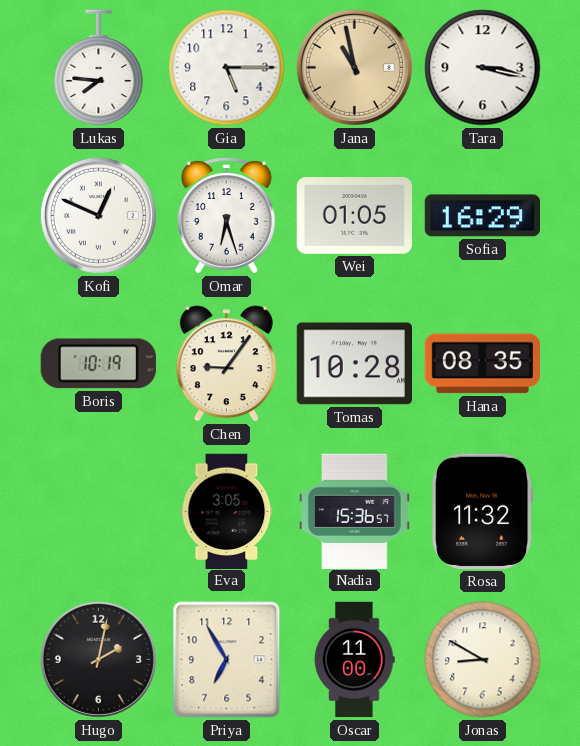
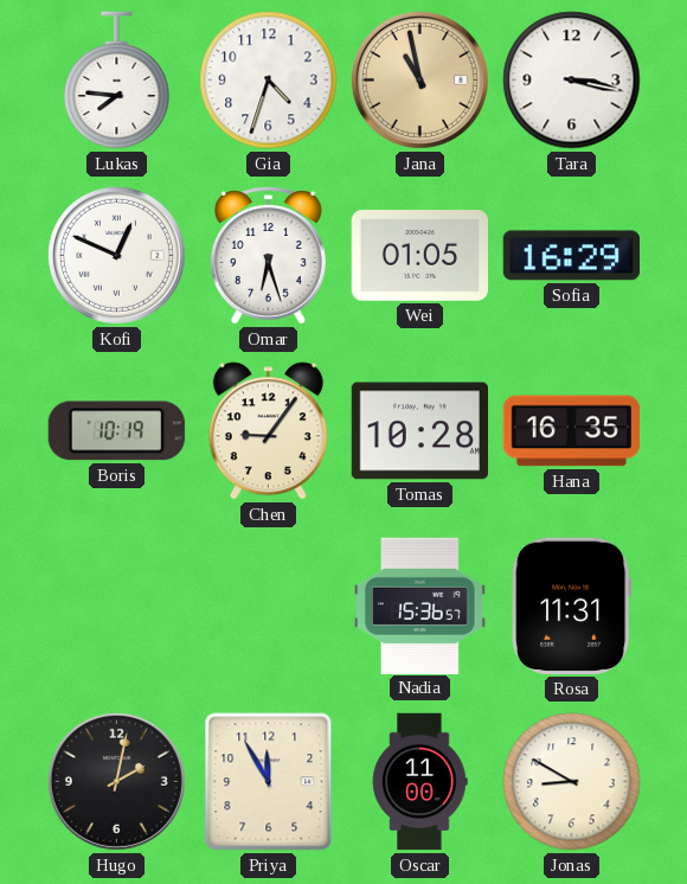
Gia: 5:15 -> 4:33 (269, 81)
Hana: 08:35 -> 16:35 (571, 431)
Eva: 3:05 -> none (227, 511)
Rosa: 11:32 -> 11:31 (572, 606)
Priya: 6:55 -> 11:55 (269, 782)
